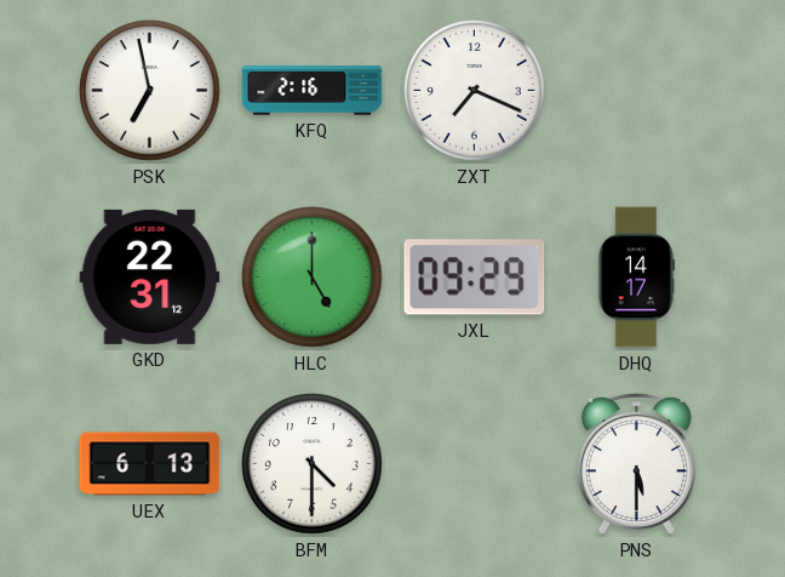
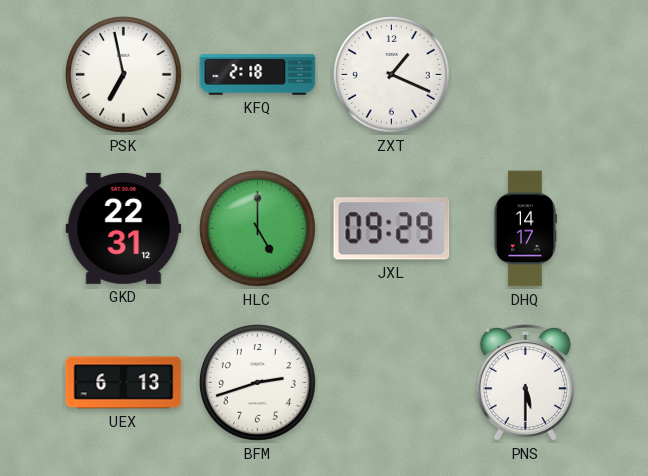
KFQ: 2:16 -> 2:18 (258, 75)
ZXT: 7:19 -> 1:19 (392, 75)
BFM: 4:30 -> 2:42 (258, 383)
